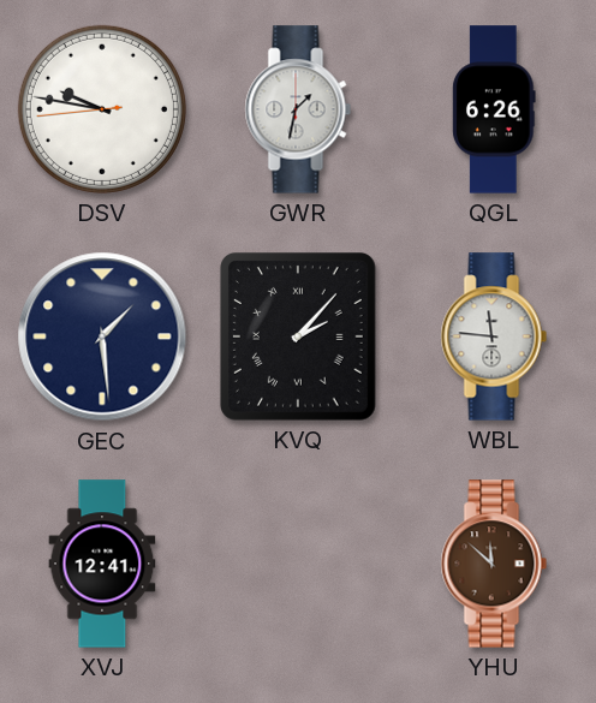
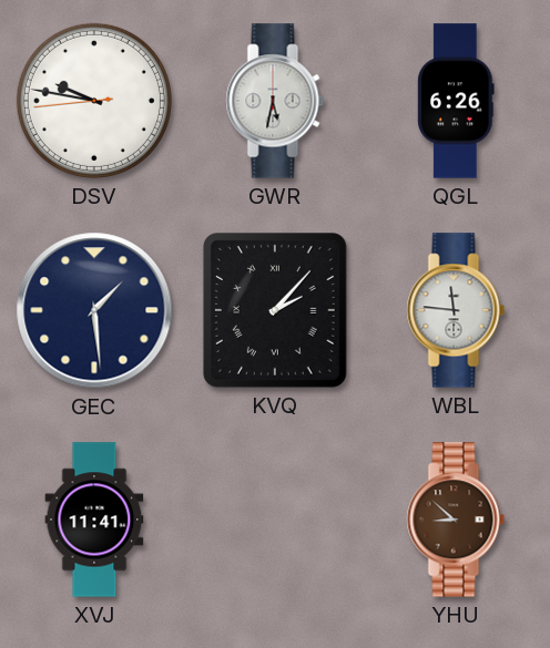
GWR: 1:32 -> 5:32 (275, 101)
XVJ: 12:41 -> 11:41 (94, 520)
YHU: 11:52 -> 8:52 (456, 520)
